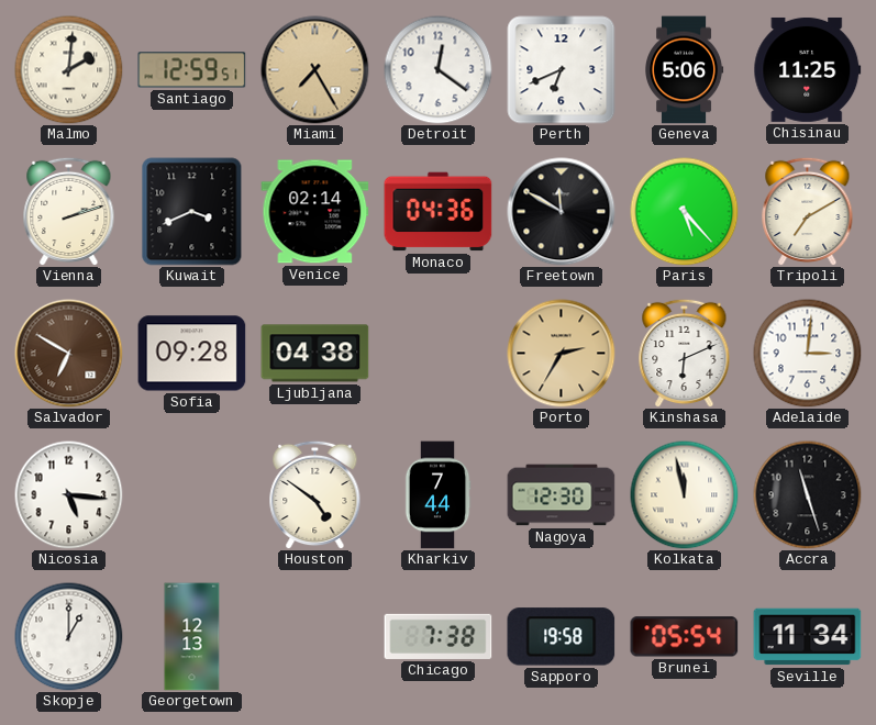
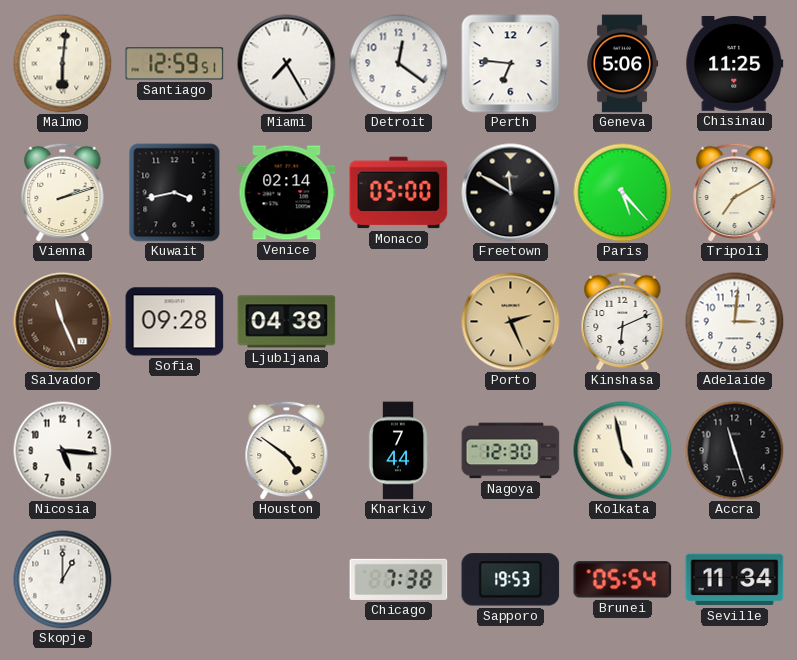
Malmo: 2:01 -> 6:01 (63, 64)
Miami dial: champagne -> white (287, 64)
Perth: 6:41 -> 6:46 (511, 64)
Kuwait: 3:41 -> 3:43 (175, 193)
Monaco: 04:36 -> 05:00 (399, 193)
Salvador: 6:50 -> 11:26 (63, 322)
Porto: 2:35 -> 2:26 (511, 322)
Kolkata: 11:58 -> 4:58 (623, 451)
Georgetown: 12:13 -> none (192, 637)
Sapporo: 19:58 -> 19:53 (511, 580)
